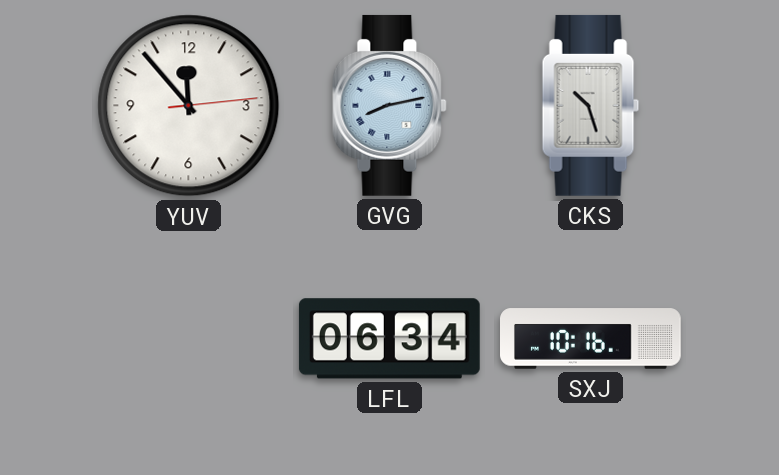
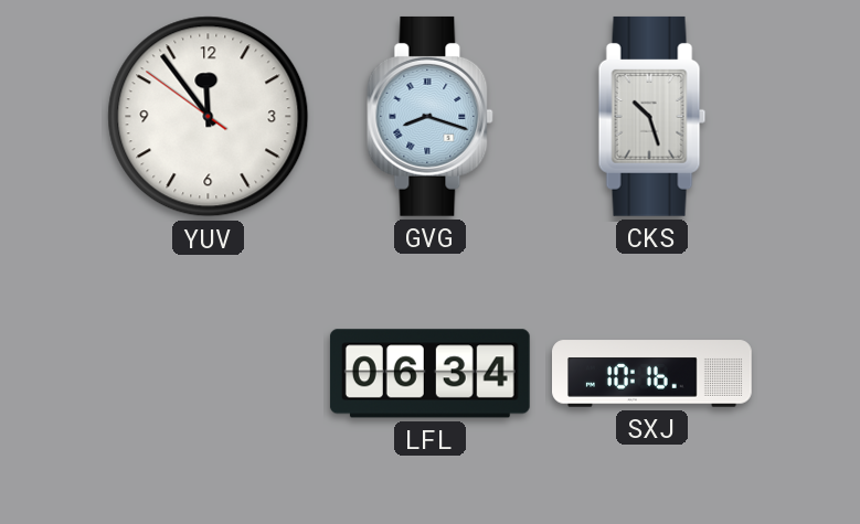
YUV: 11:53:14 -> 11:53:51 (209, 117)
GVG: 8:13 -> 8:18 (431, 116)
